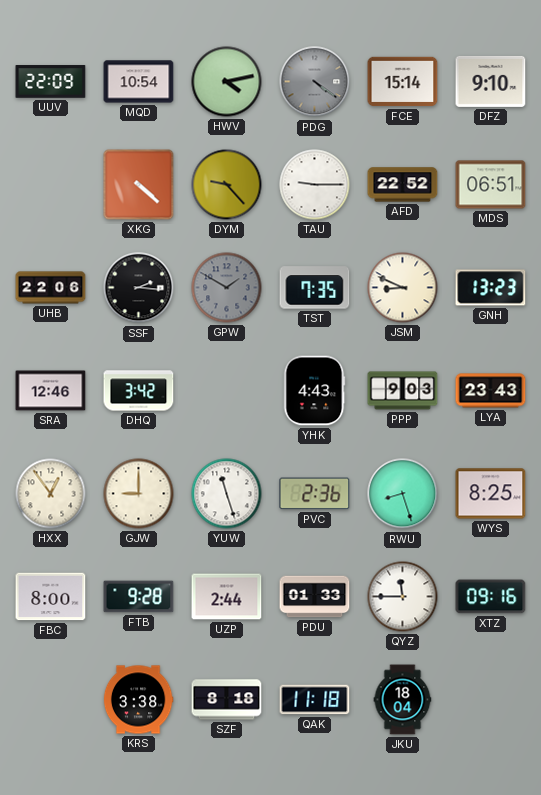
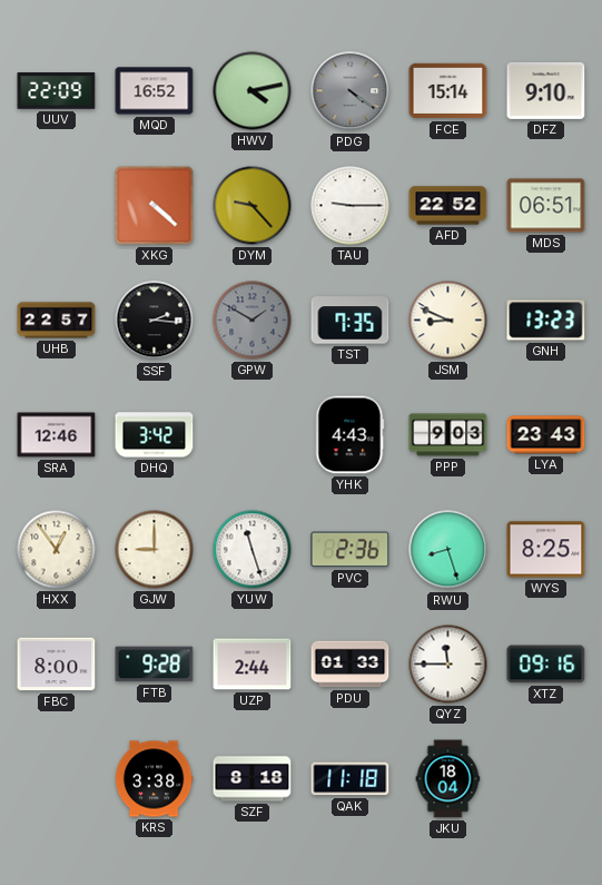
MQD: 10:54 -> 16:52 (155, 91)
UHB: 22:06 -> 22:57 (57, 321)
